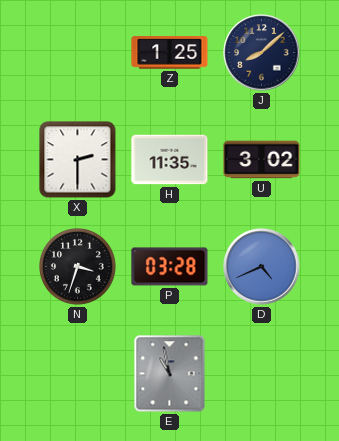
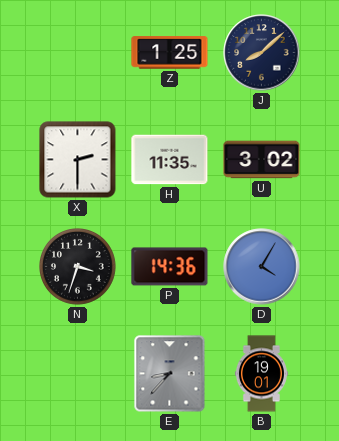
P: 03:28 -> 14:36 (170, 267)
D: 4:41 -> 4:05 (262, 267)
E: 10:58 -> 8:37 (170, 374)
B: none -> 19:01 (261, 374)
